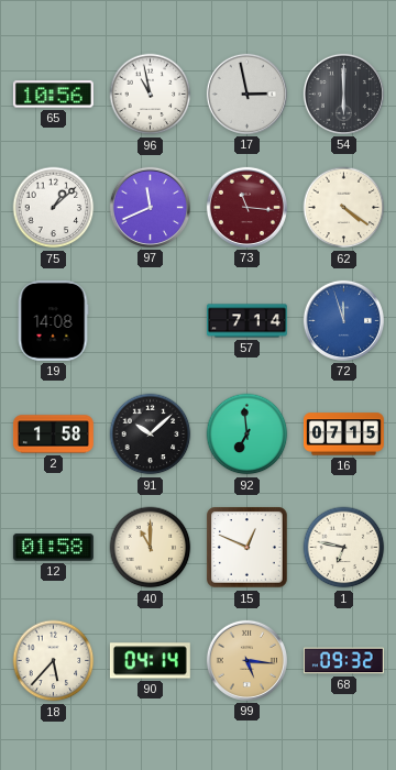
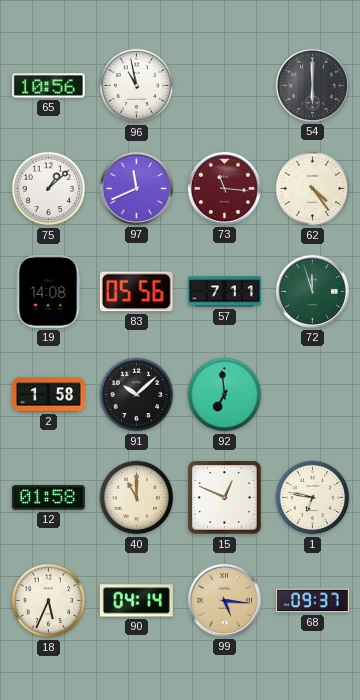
17: 2:58 -> none (246, 94)
62: 4:21 -> 4:24 (313, 189)
83: none -> 05:56 (136, 292)
57: 7:14 -> 7:11 (224, 292)
72 dial: blue -> green (312, 291)
16: 07:15 -> none (343, 435)
18: 5:37 -> 5:34 (49, 601)
68: 09:32 -> 09:37 (312, 601)
